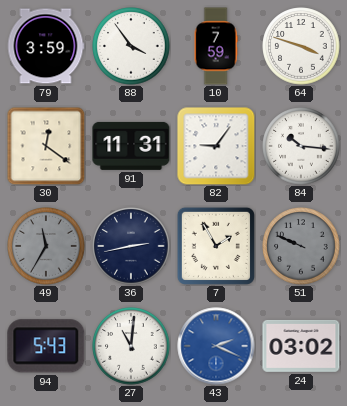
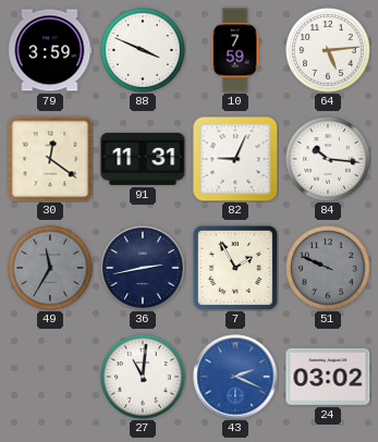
88: 3:54 -> 3:49 (143, 50)
64: 3:48 -> 5:14 (328, 50)
82: 9:06 -> 9:04 (235, 159)
94: 5:43 -> none (46, 346)
